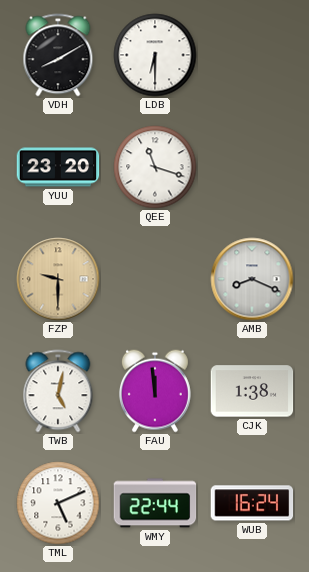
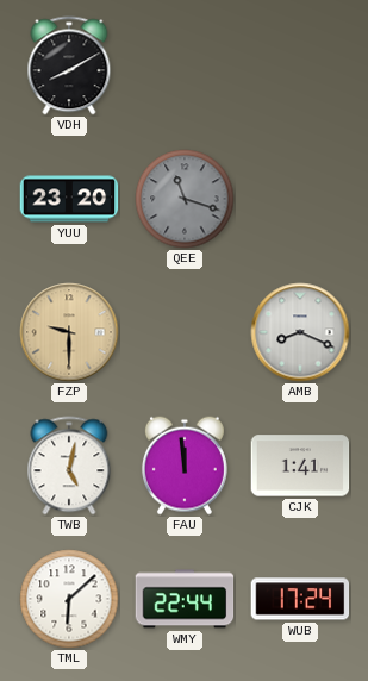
LDB: 6:30 -> none (155, 55)
QEE dial: white -> grey (185, 199)
CJK: 1:38 -> 1:41 (300, 466)
TML: 5:11 -> 6:08 (69, 599)
WUB: 16:24 -> 17:24 (300, 599)
